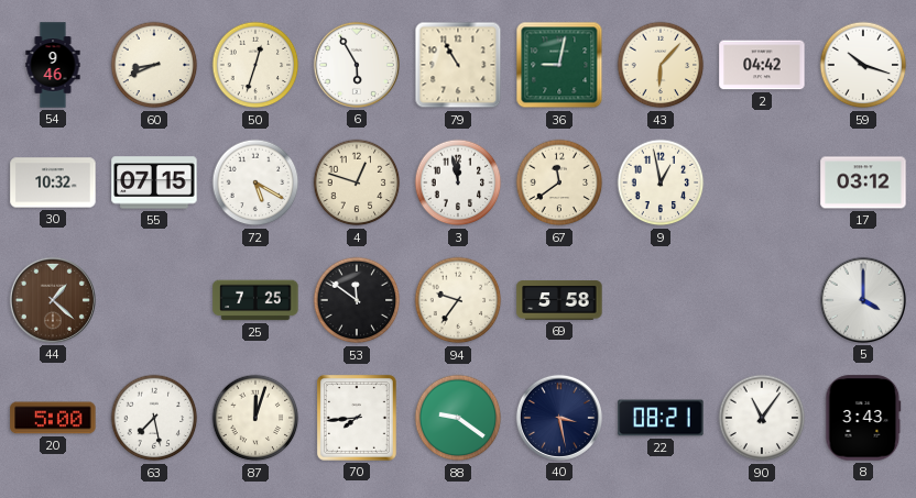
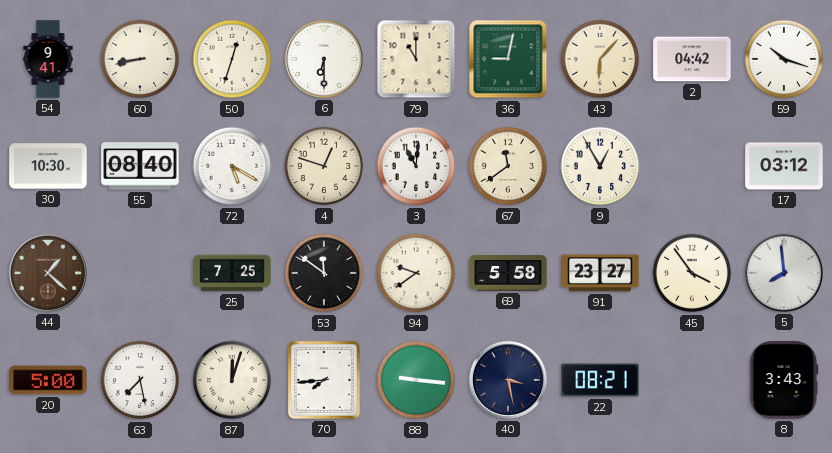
54: 9:46 -> 9:41 (48, 59)
60: 8:41 -> 8:43 (140, 59)
6: 5:55 -> 6:30 (324, 59)
79: 10:55 -> 11:00 (416, 59)
30: 10:32 -> 10:30 (48, 166)
55: 07:15 -> 08:40 (140, 166)
3: 11:58 -> 11:01 (416, 166)
9: 12:58 -> 12:55 (600, 166)
94: 9:36 -> 9:39 (416, 273)
91: none -> 23:27 (600, 273)
45: none -> 3:54 (692, 273)
5: 4:00 -> 7:59 (784, 273)
88: 9:21 -> 9:16 (416, 380)
90: 11:06 -> none (762, 418)
